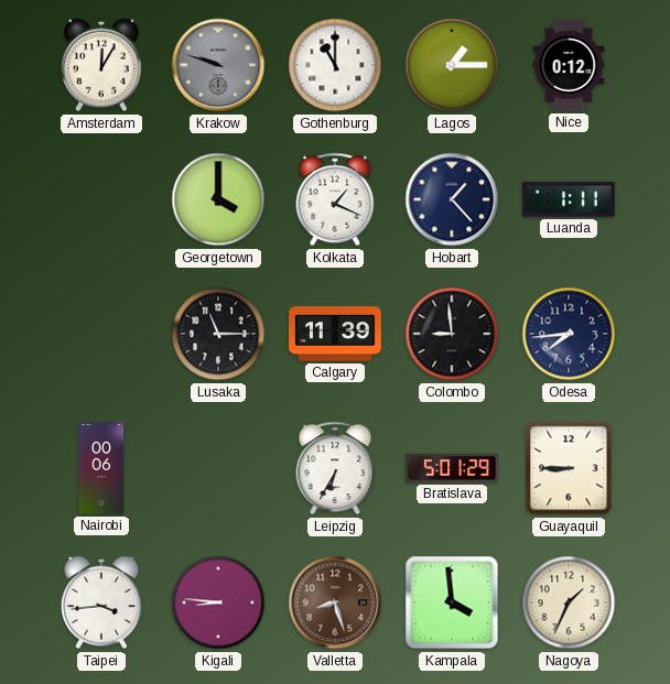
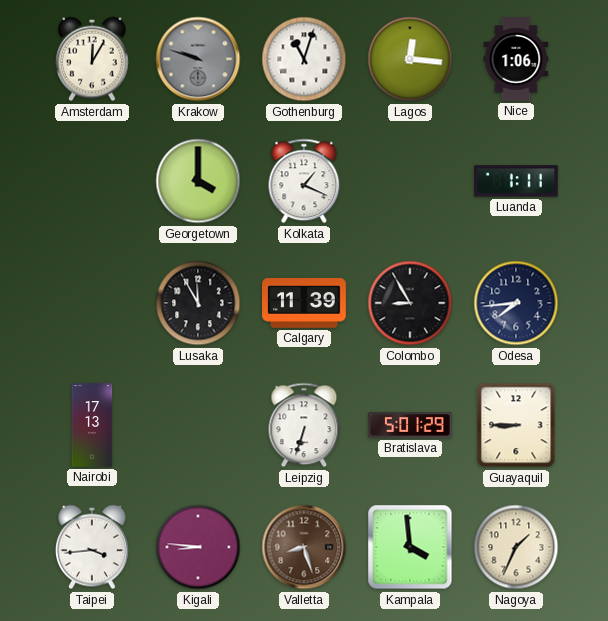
Gothenburg: 11:00 -> 11:03 (304, 59)
Lagos: 1:15 -> 12:16 (410, 59)
Nice: 0:12 -> 1:06 (516, 59)
Hobart: 1:23 -> none (452, 199)
Lusaka: 11:15 -> 11:55 (198, 303)
Colombo: 8:59 -> 8:55 (410, 303)
Nairobi: 00:06 -> 17:13 (92, 425)
Leipzig: 6:35 -> 6:33 (304, 425)
